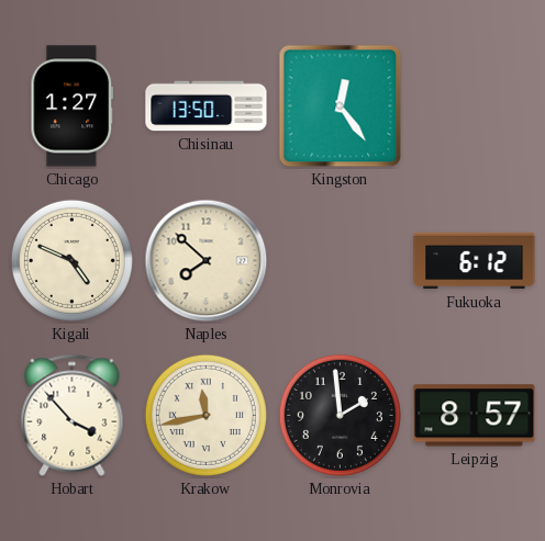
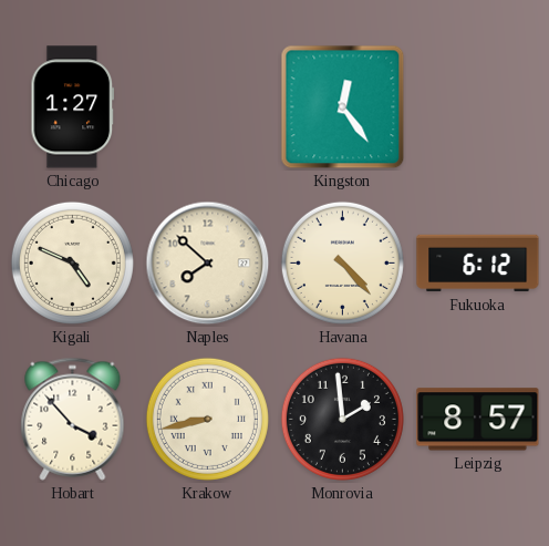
Chisinau: 13:50 -> none (207, 106)
Havana: none -> 4:23 (342, 262)
Krakow: 11:43 -> 8:43 (207, 419)
